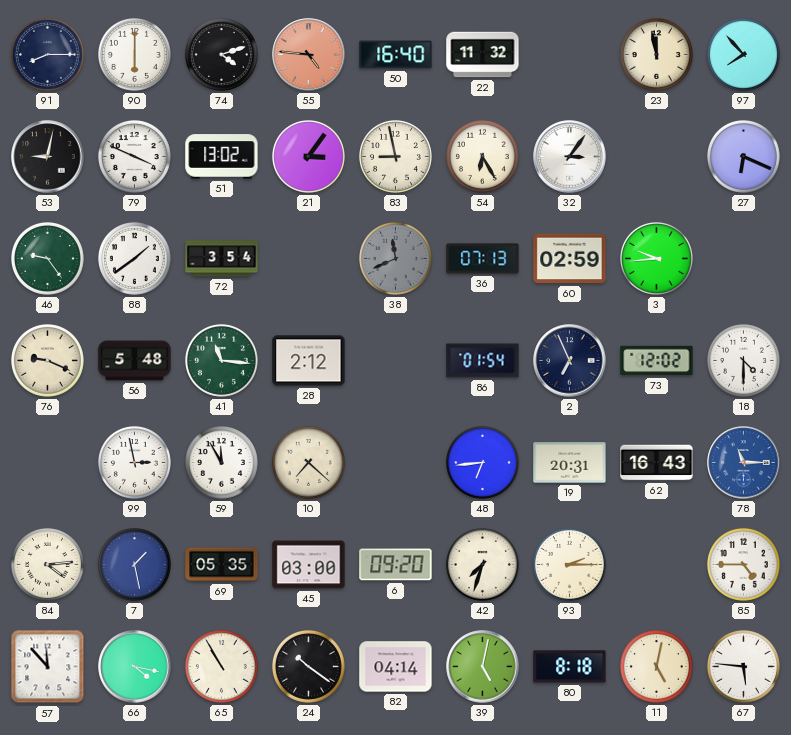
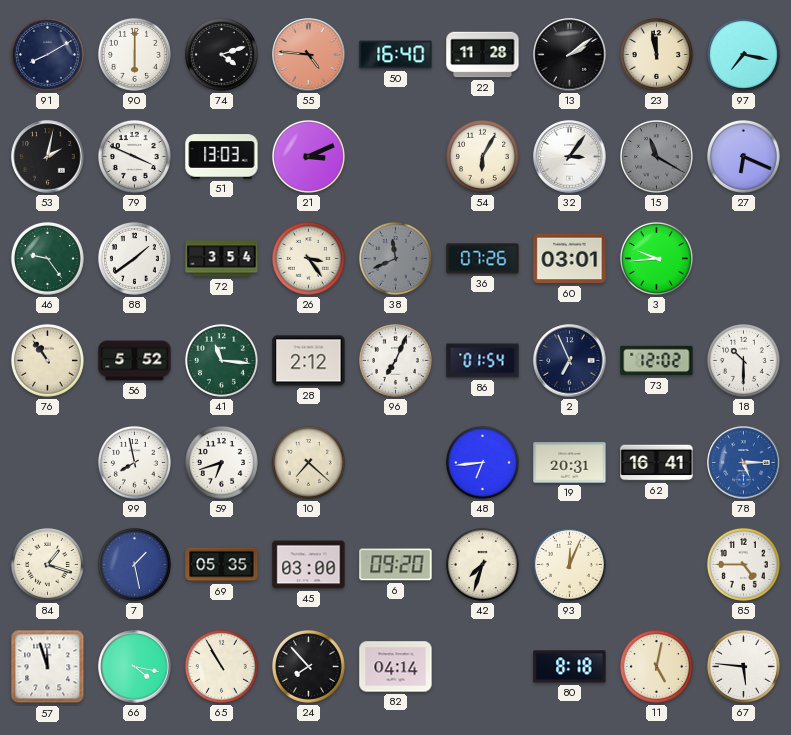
91: 8:15 -> 8:10 (47, 54)
22: 11:32 -> 11:28 (483, 55)
13: none -> 2:09 (570, 55)
97: 7:53 -> 7:17 (743, 54)
53: 9:02 -> 2:02 (48, 157)
51: 13:02 -> 13:03 (222, 157)
21: 3:06 -> 3:11 (308, 156)
83: 8:58 -> none (395, 156)
54: 6:25 -> 6:05 (482, 156)
15: none -> 11:20 (656, 156)
26: none -> 3:24 (308, 258)
36: 07:13 -> 07:26 (483, 259)
60: 02:59 -> 03:01 (570, 259)
76: 9:19 -> 10:54 (47, 360)
56: 5:48 -> 5:52 (135, 361)
96: none -> 7:04 (395, 360)
18: 4:30 -> 10:30 (743, 360)
99: 2:58 -> 7:58 (134, 462)
59: 11:55 -> 6:42 (221, 462)
62: 16:43 -> 16:41 (657, 463)
78: 11:15 -> 5:15 (744, 463)
84: 4:14 -> 1:18 (47, 564)
93: 2:15 -> 12:04 (569, 564)
57: 11:53 -> 11:57 (48, 667)
24: 10:21 -> 7:53 (308, 666)
39: 5:02 -> none (483, 667)
